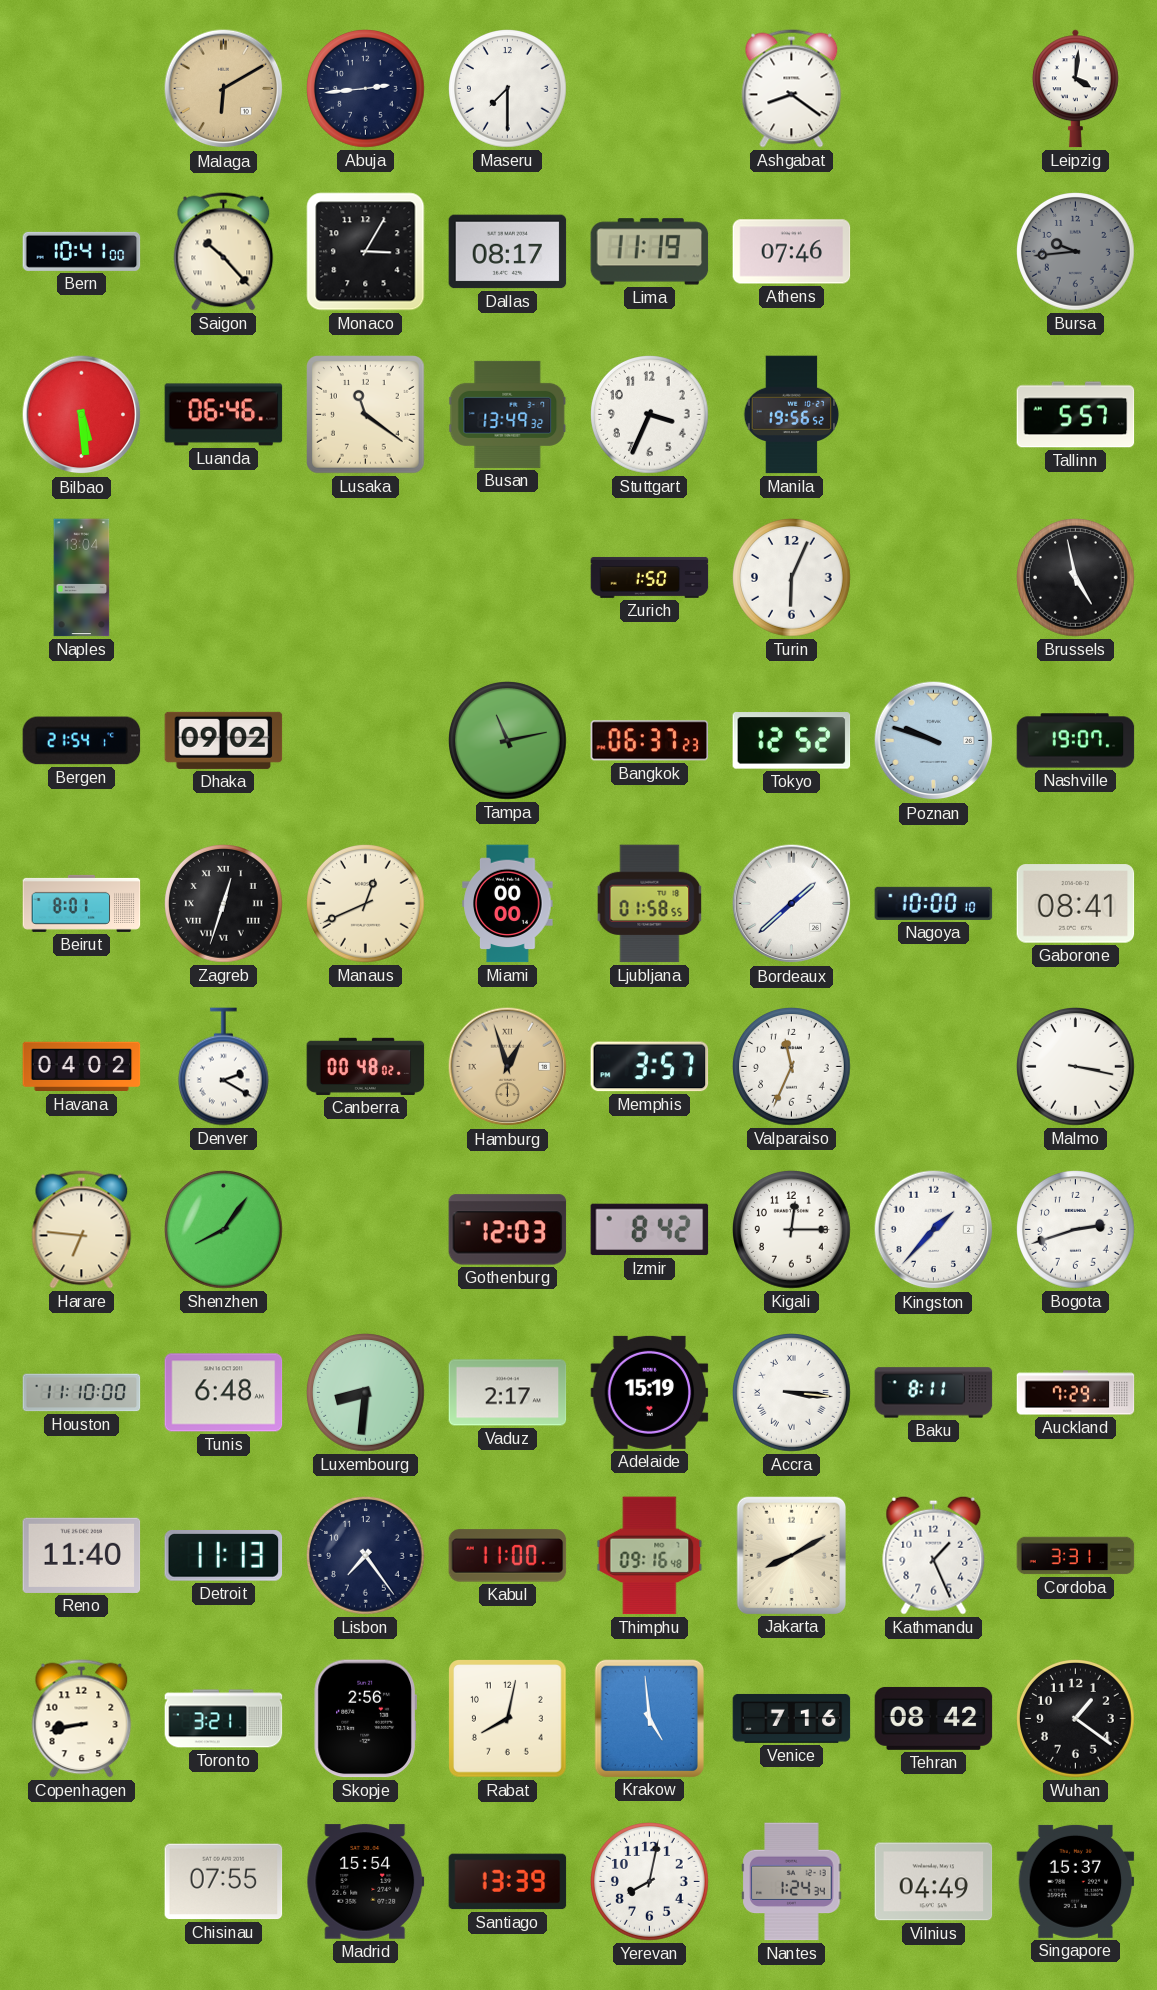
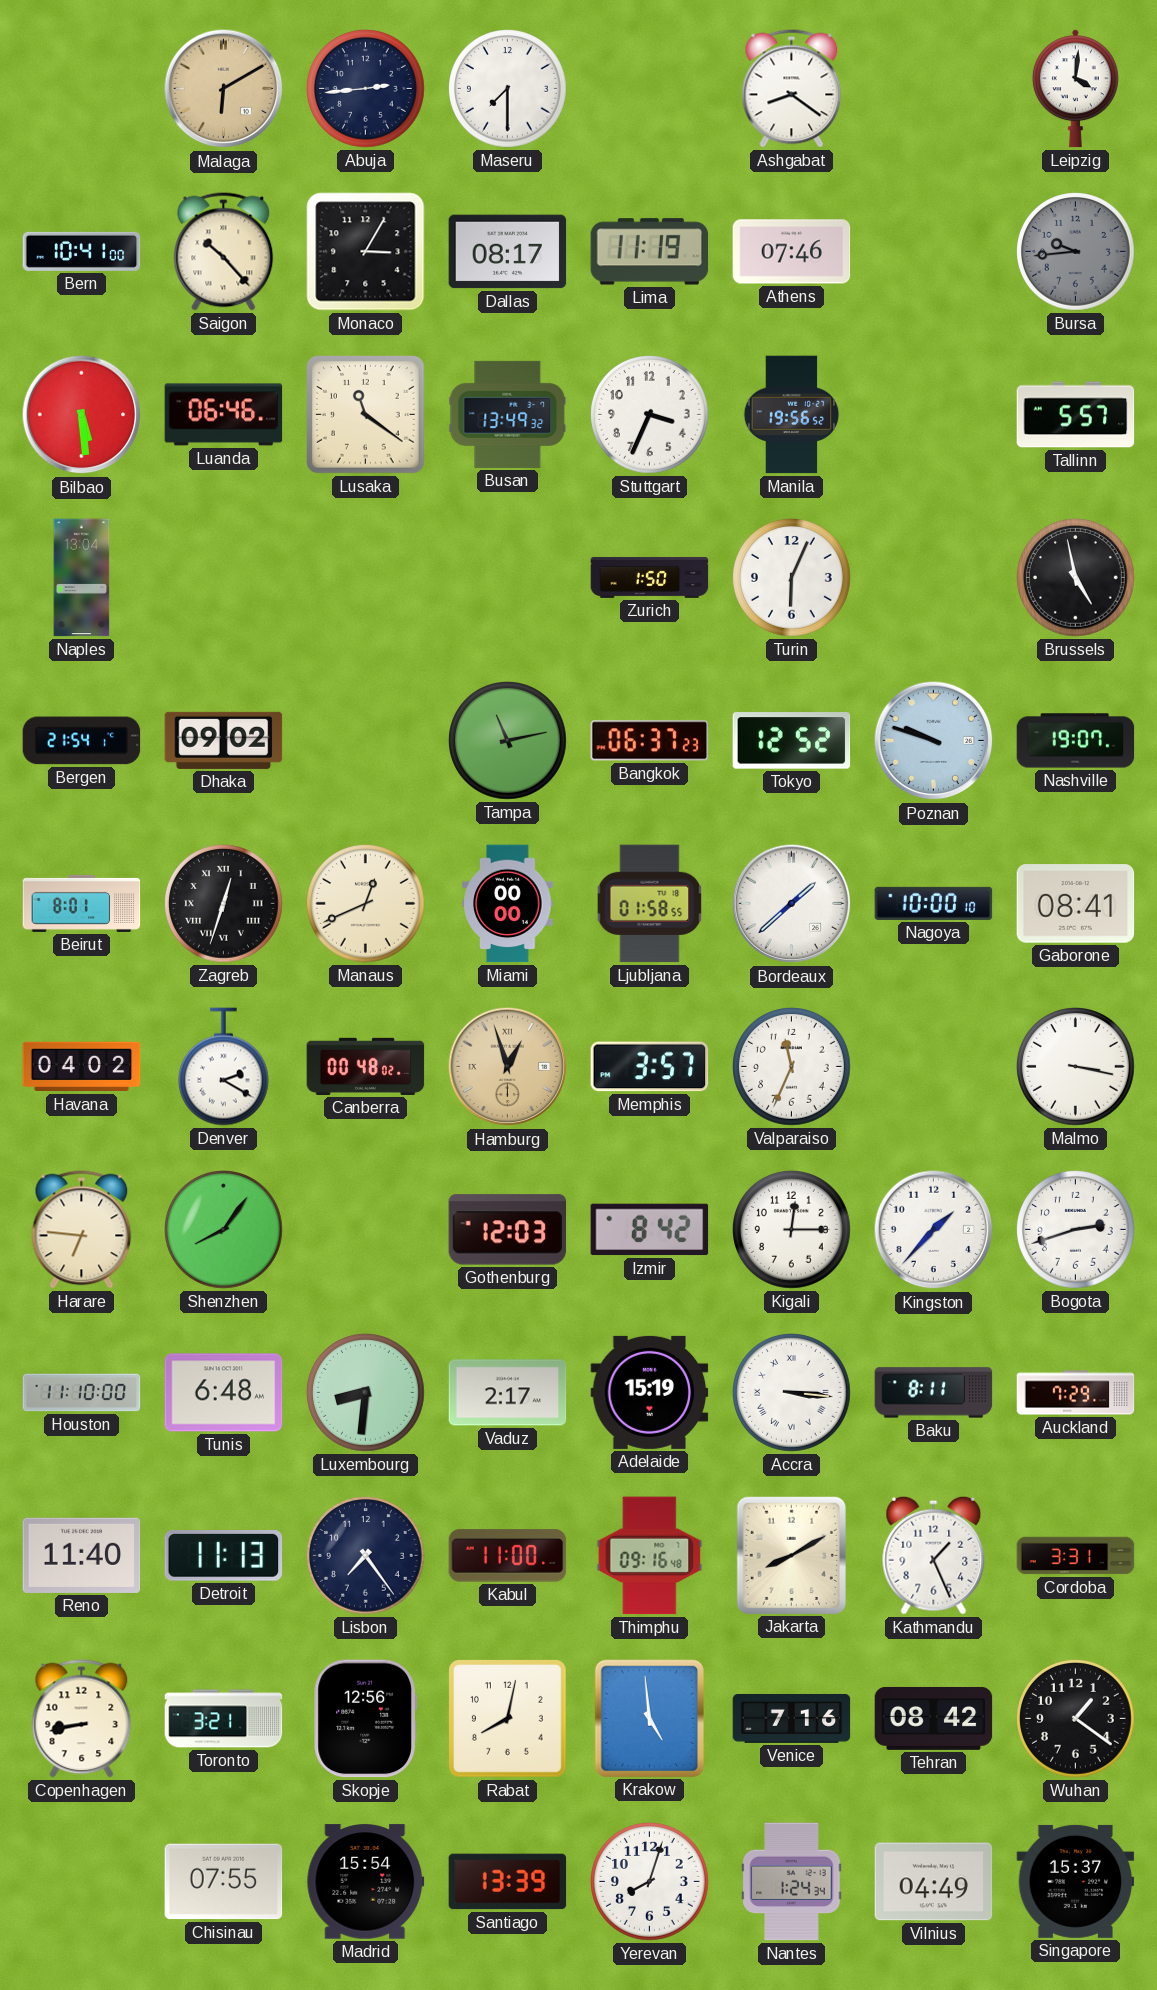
Skopje: 2:56 -> 12:56 (365, 1719)
Yerevan: 8:02 -> 8:03 (650, 1882)
